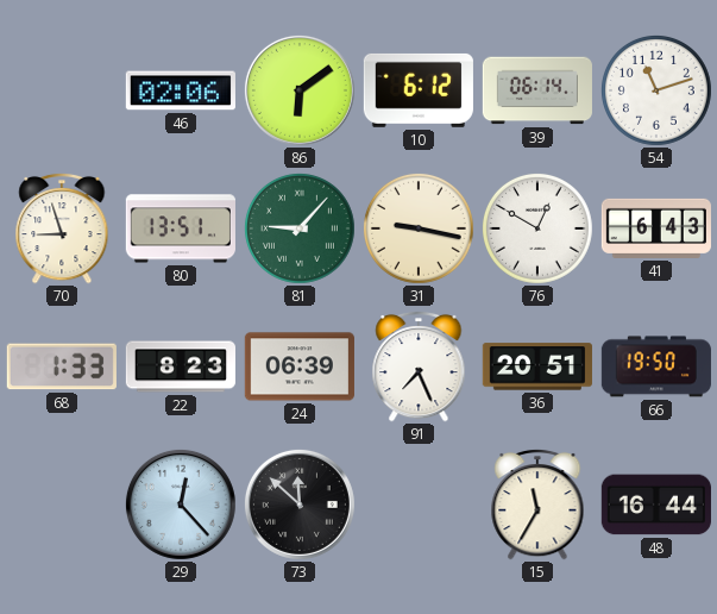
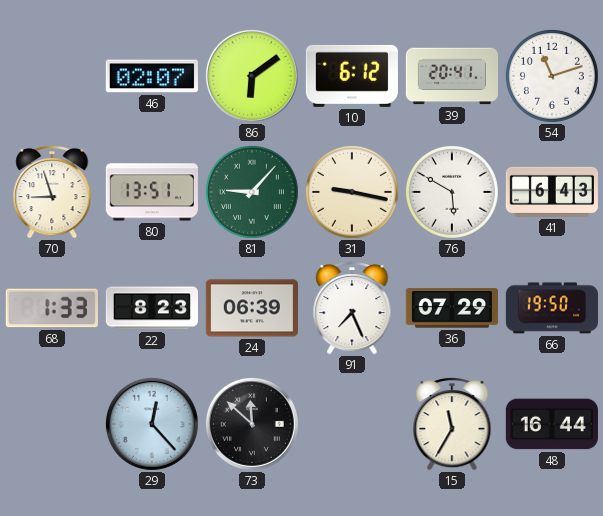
46: 02:06 -> 02:07 (152, 76)
39: 06:14 -> 20:41 (452, 76)
76: 12:50 -> 5:50 (452, 192)
36: 20:51 -> 07:29 (452, 308)
